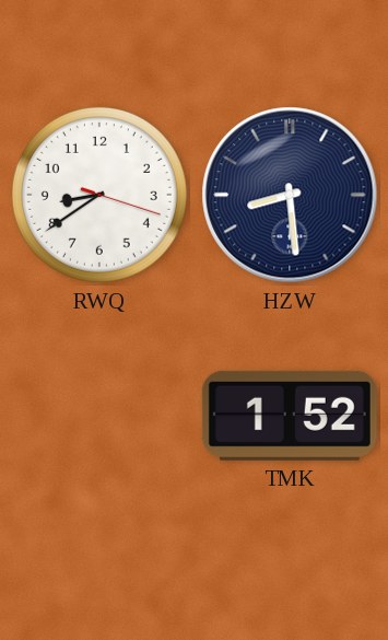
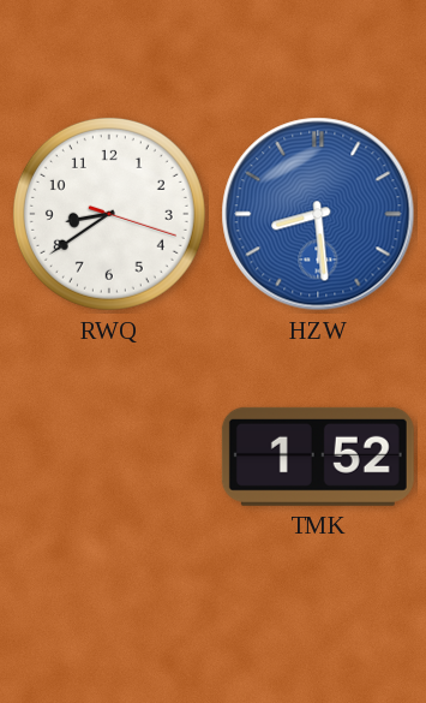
HZW dial: navy -> blue (318, 214)
